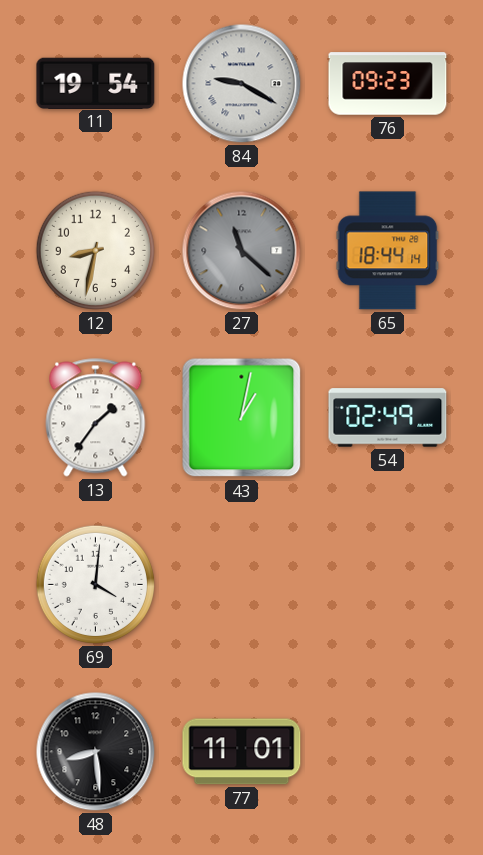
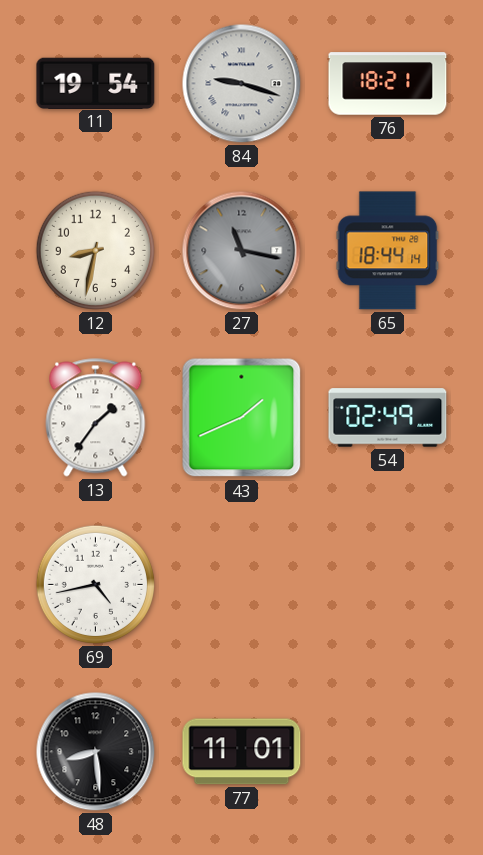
84: 9:20 -> 9:18 (242, 84)
76: 09:23 -> 18:21 (388, 84)
27: 11:22 -> 11:17 (242, 251)
43: 1:02 -> 1:41 (242, 418)
69: 4:01 -> 4:43 (95, 584)
